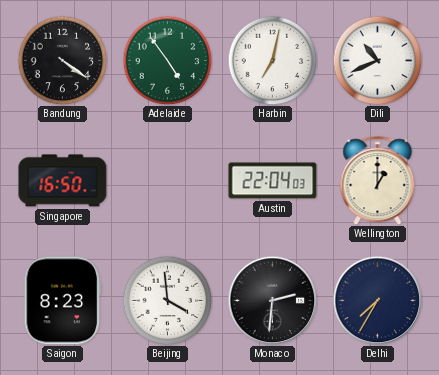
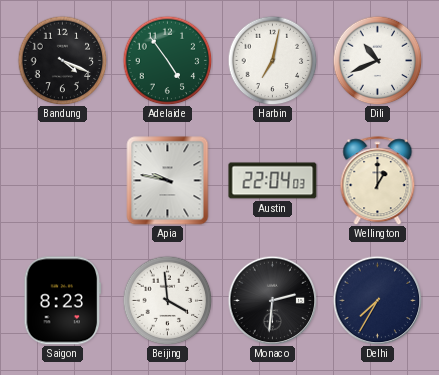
Bandung: 4:21 -> 4:19 (62, 60)
Singapore: 16:50 -> none (63, 181)
Apia: none -> 9:47 (168, 181)
